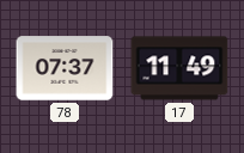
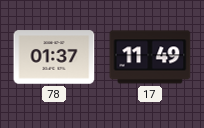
78: 07:37 -> 01:37 (54, 57)
